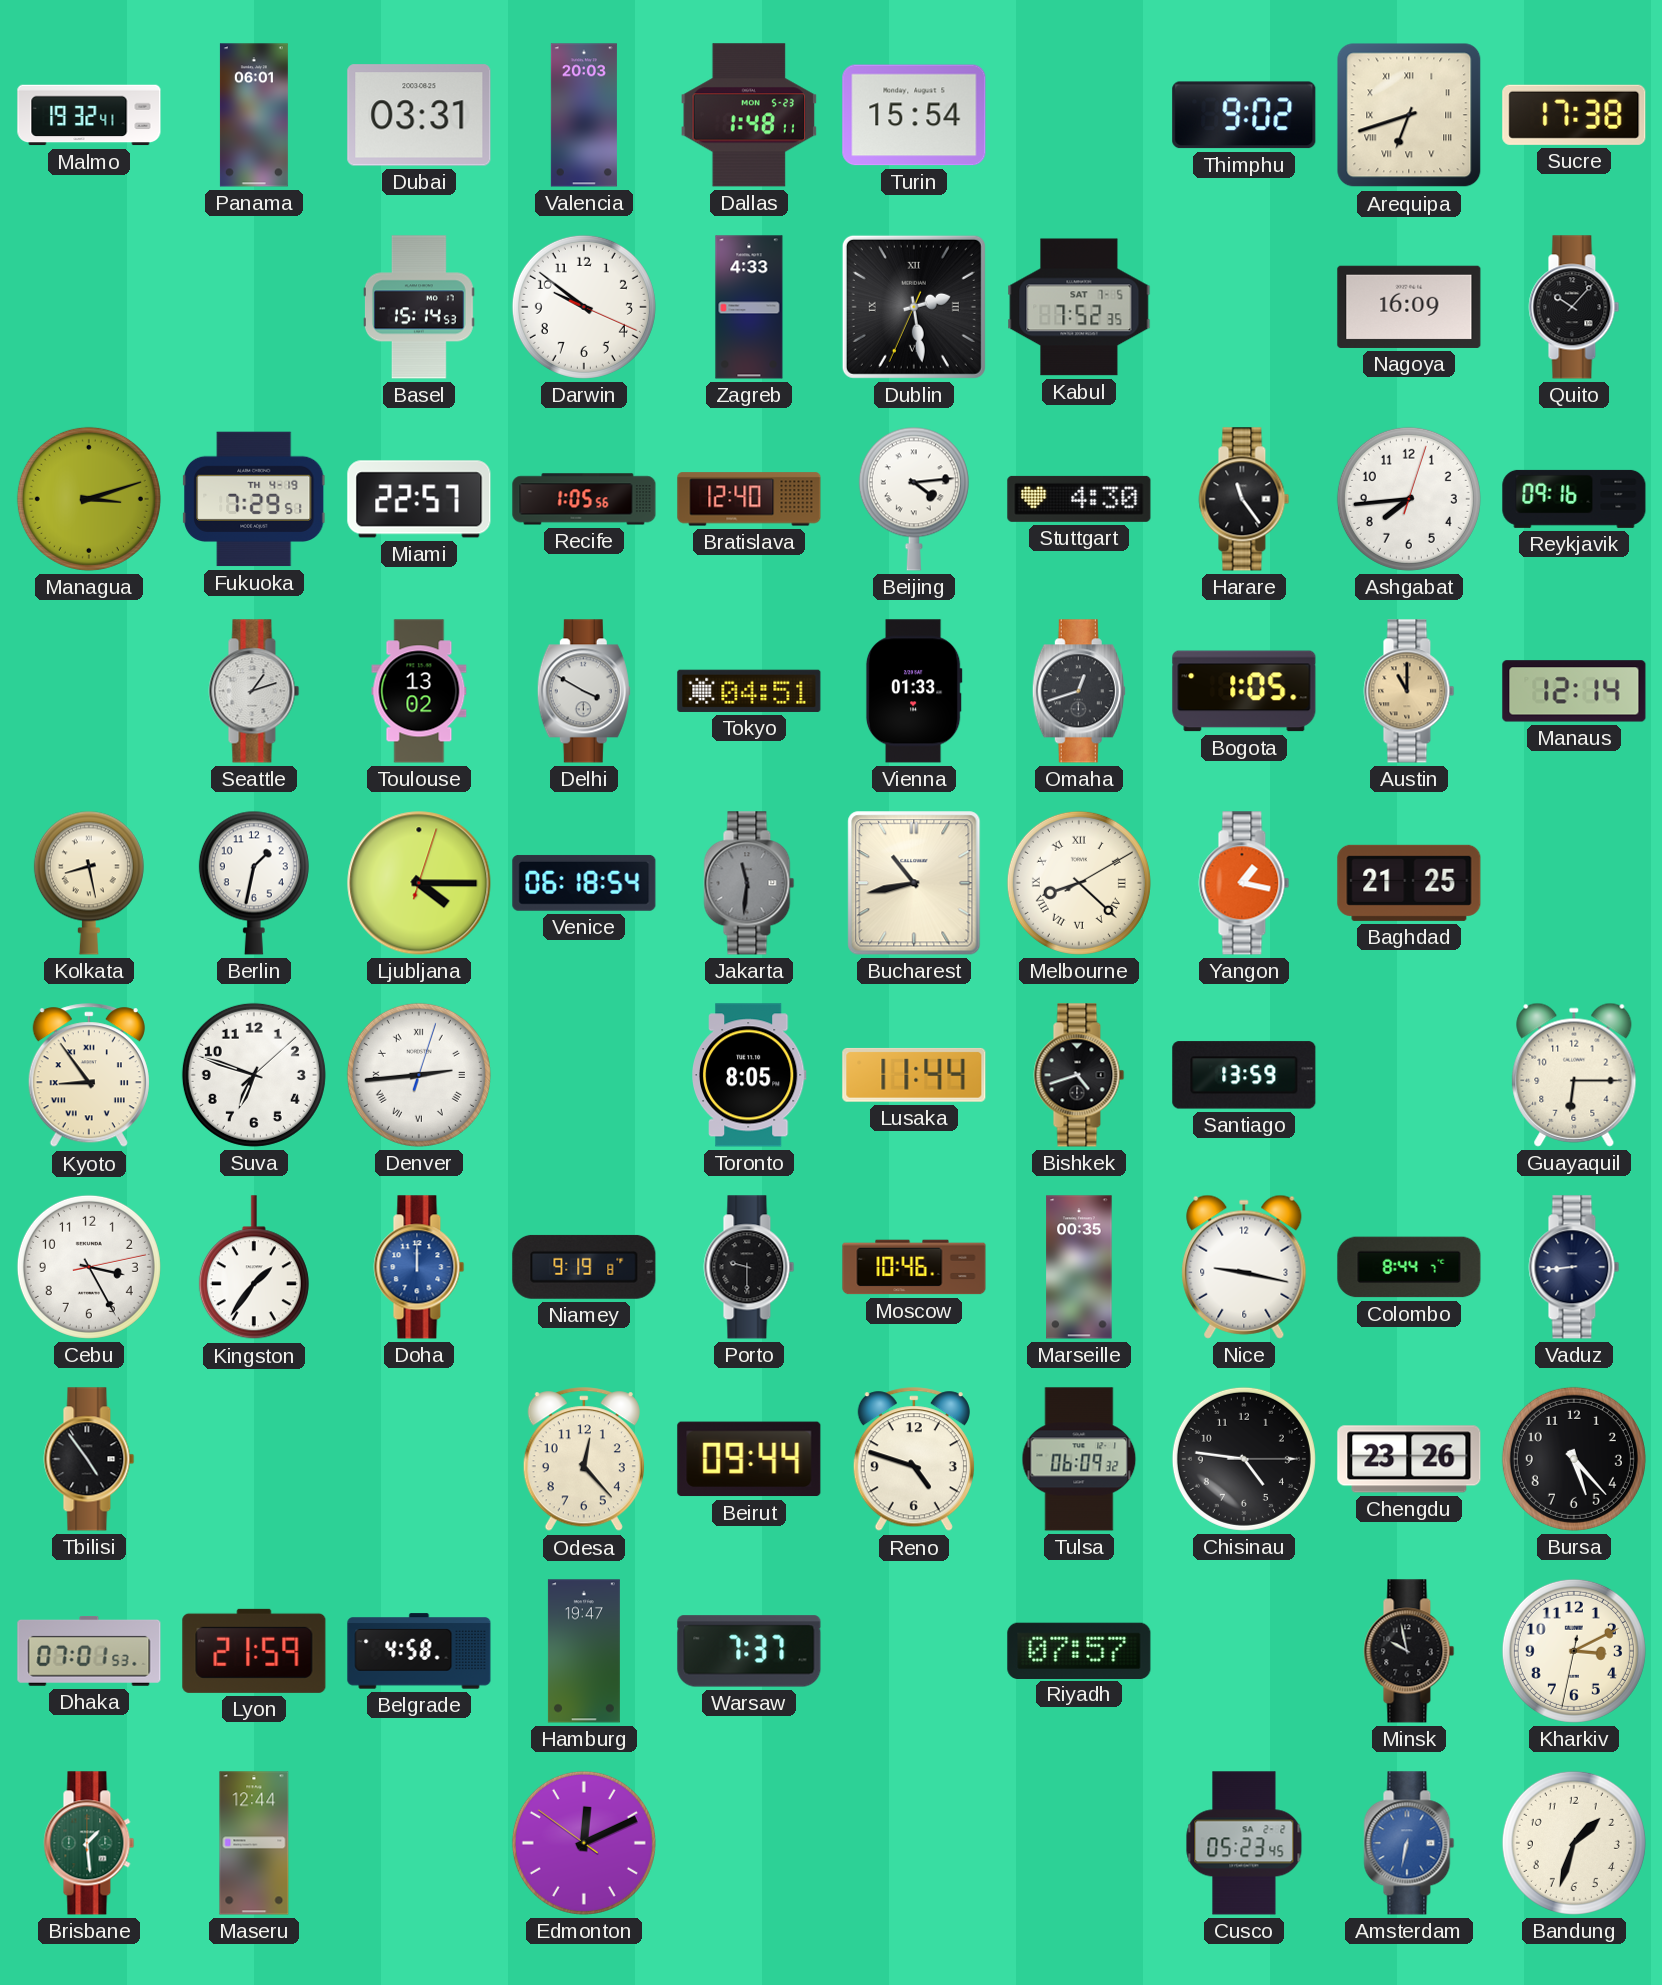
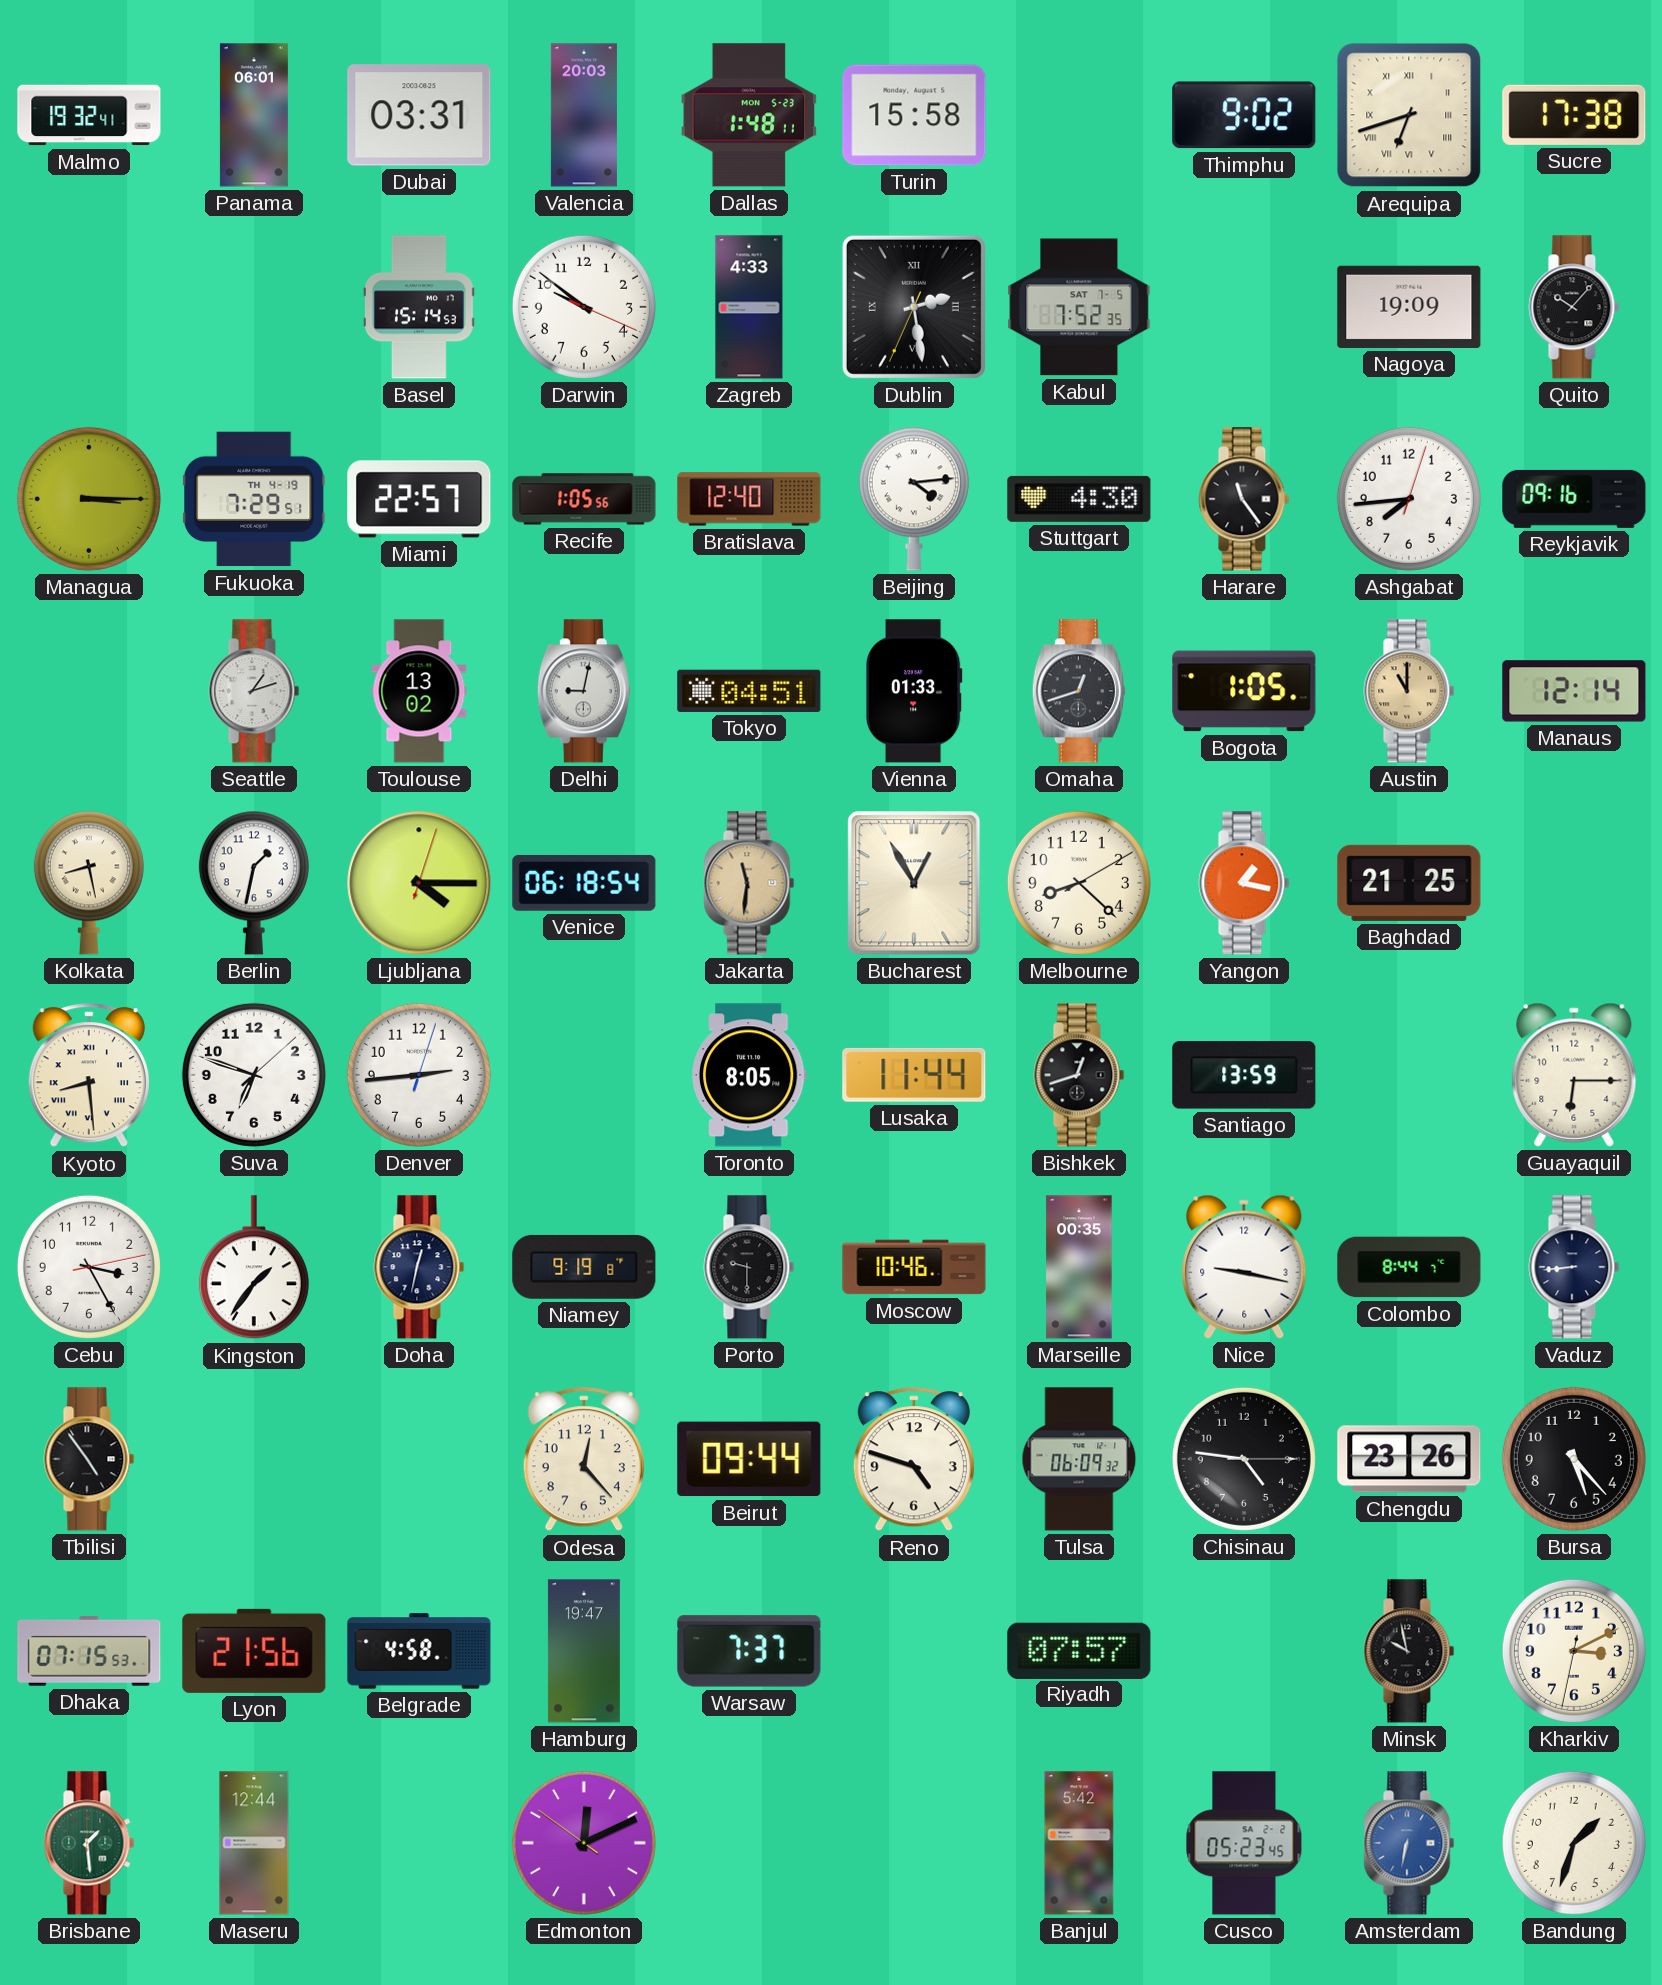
Turin: 15:54 -> 15:58 (914, 115)
Nagoya: 16:09 -> 19:09 (1409, 307)
Managua: 3:12 -> 3:15 (89, 499)
Delhi: 3:50 -> 9:02 (584, 691)
Jakarta dial: grey -> champagne (749, 883)
Bucharest: 10:43 -> 12:55 (914, 883)
Melbourne numerals: Roman -> Arabic (1079, 883)
Kyoto: 8:54 -> 8:29 (89, 1076)
Denver numerals: Roman -> Arabic (419, 1075)
Bishkek: 4:42 -> 12:42 (1079, 1075)
Doha: 12:00 -> 12:32 (419, 1267)
Doha dial: blue -> navy (419, 1267)
Dhaka: 07:01 -> 07:15 (89, 1652)
Lyon: 21:59 -> 21:56 (254, 1651)
Banjul: none -> 5:42 (1079, 1843)
